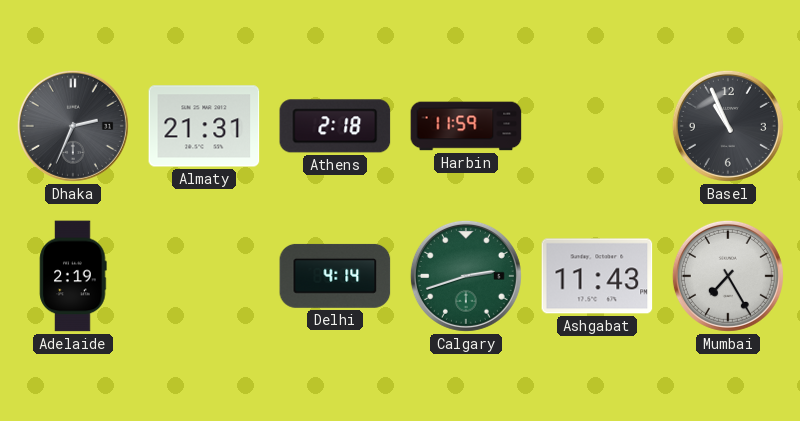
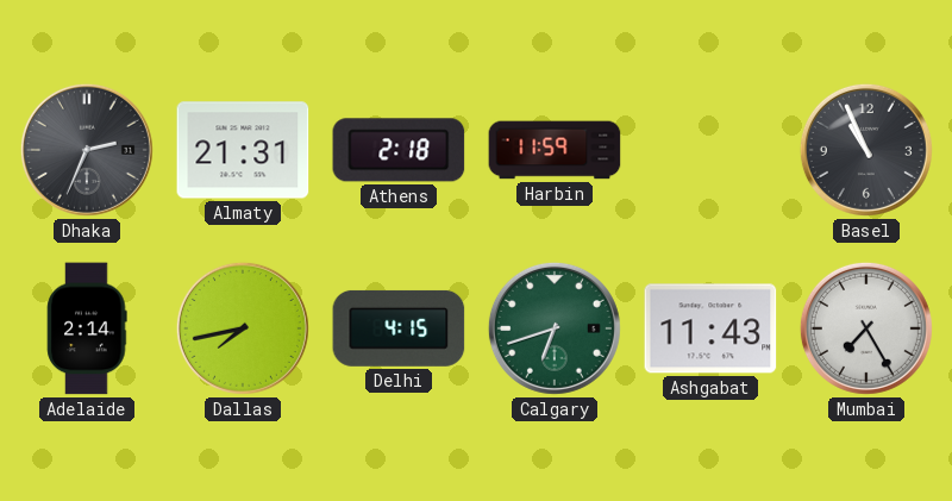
Adelaide: 2:19 -> 2:14 (87, 328)
Dallas: none -> 7:43 (243, 328)
Delhi: 4:14 -> 4:15 (399, 328)
Calgary: 2:42 -> 6:42 (555, 328)
